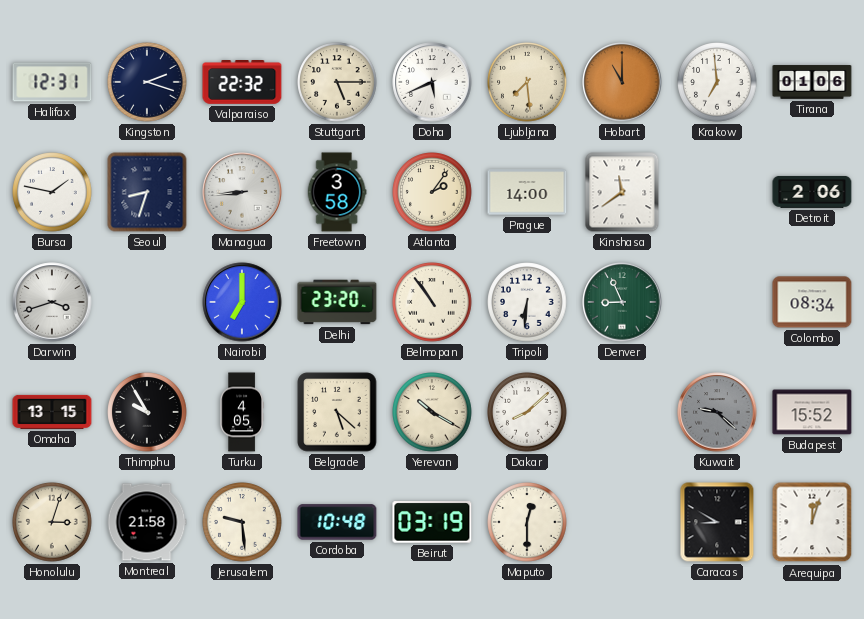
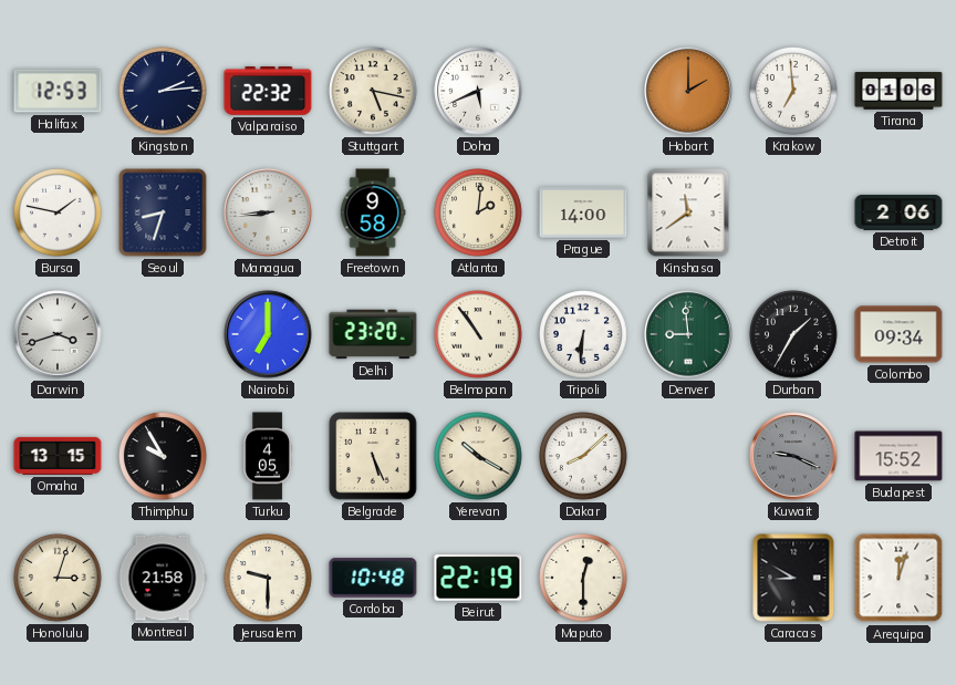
Halifax: 12:31 -> 12:53 (58, 91)
Kingston: 2:18 -> 2:14 (163, 91)
Stuttgart: 5:15 -> 5:17 (373, 91)
Ljubljana: 7:29 -> none (527, 82)
Hobart: 11:00 -> 2:00 (688, 91)
Freetown: 3:58 -> 9:58 (373, 212)
Atlanta: 2:06 -> 2:01 (478, 212)
Denver: 8:56 -> 8:59 (688, 334)
Durban: none -> 1:35 (793, 334)
Colombo: 08:34 -> 09:34 (898, 334)
Belgrade: 5:22 -> 5:26 (373, 456)
Kuwait: 9:22 -> 9:19 (793, 456)
Jerusalem: 9:29 -> 9:30 (268, 578)
Beirut: 03:19 -> 22:19 (478, 578)
